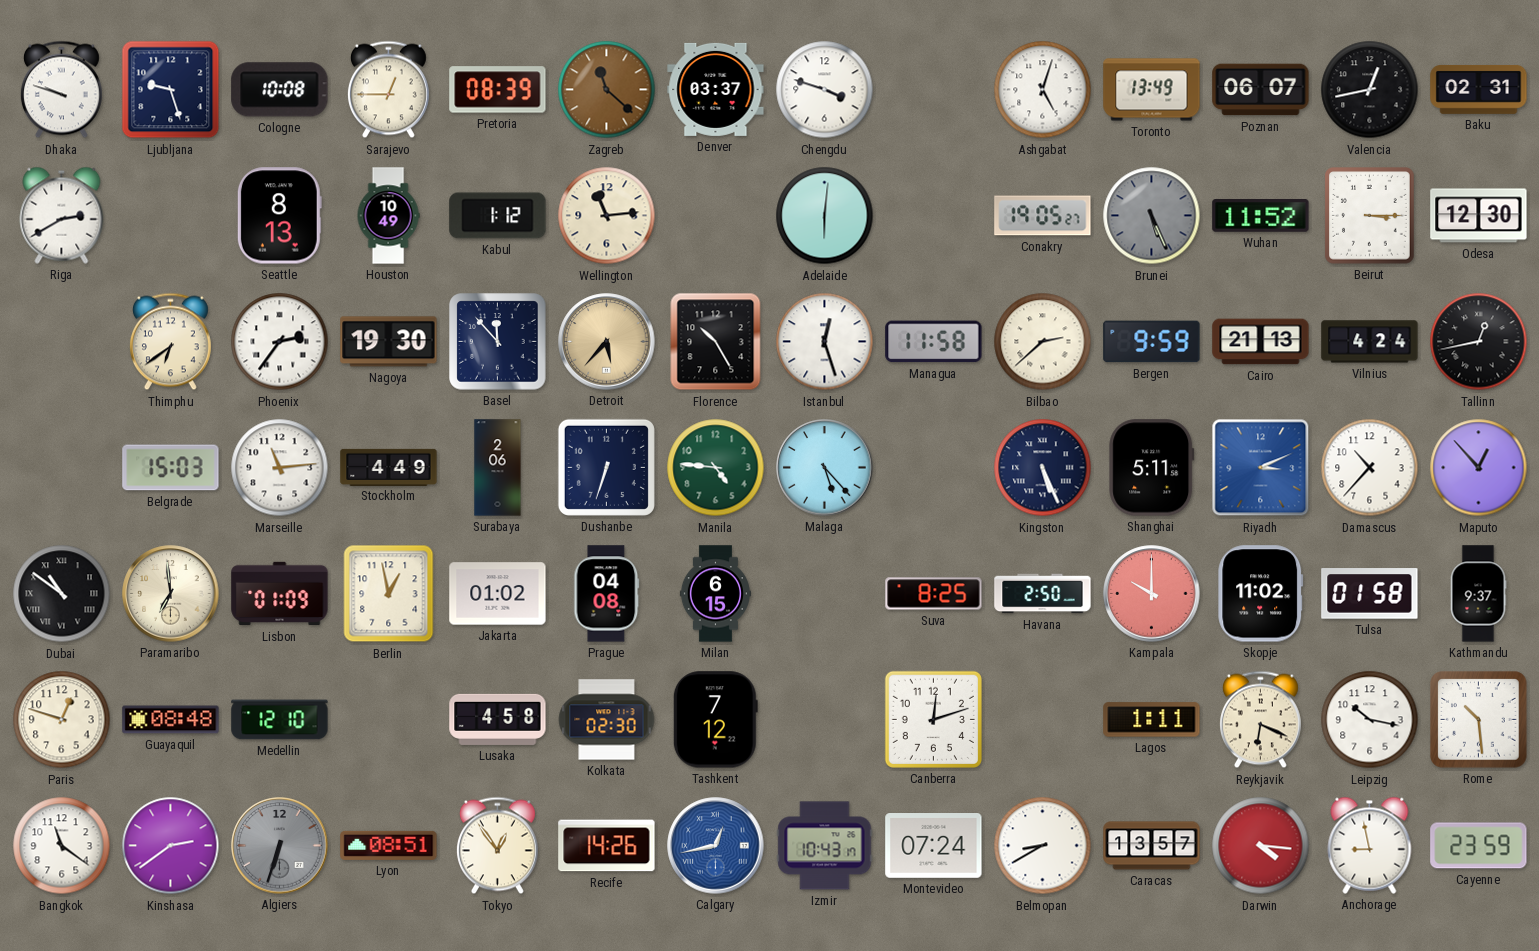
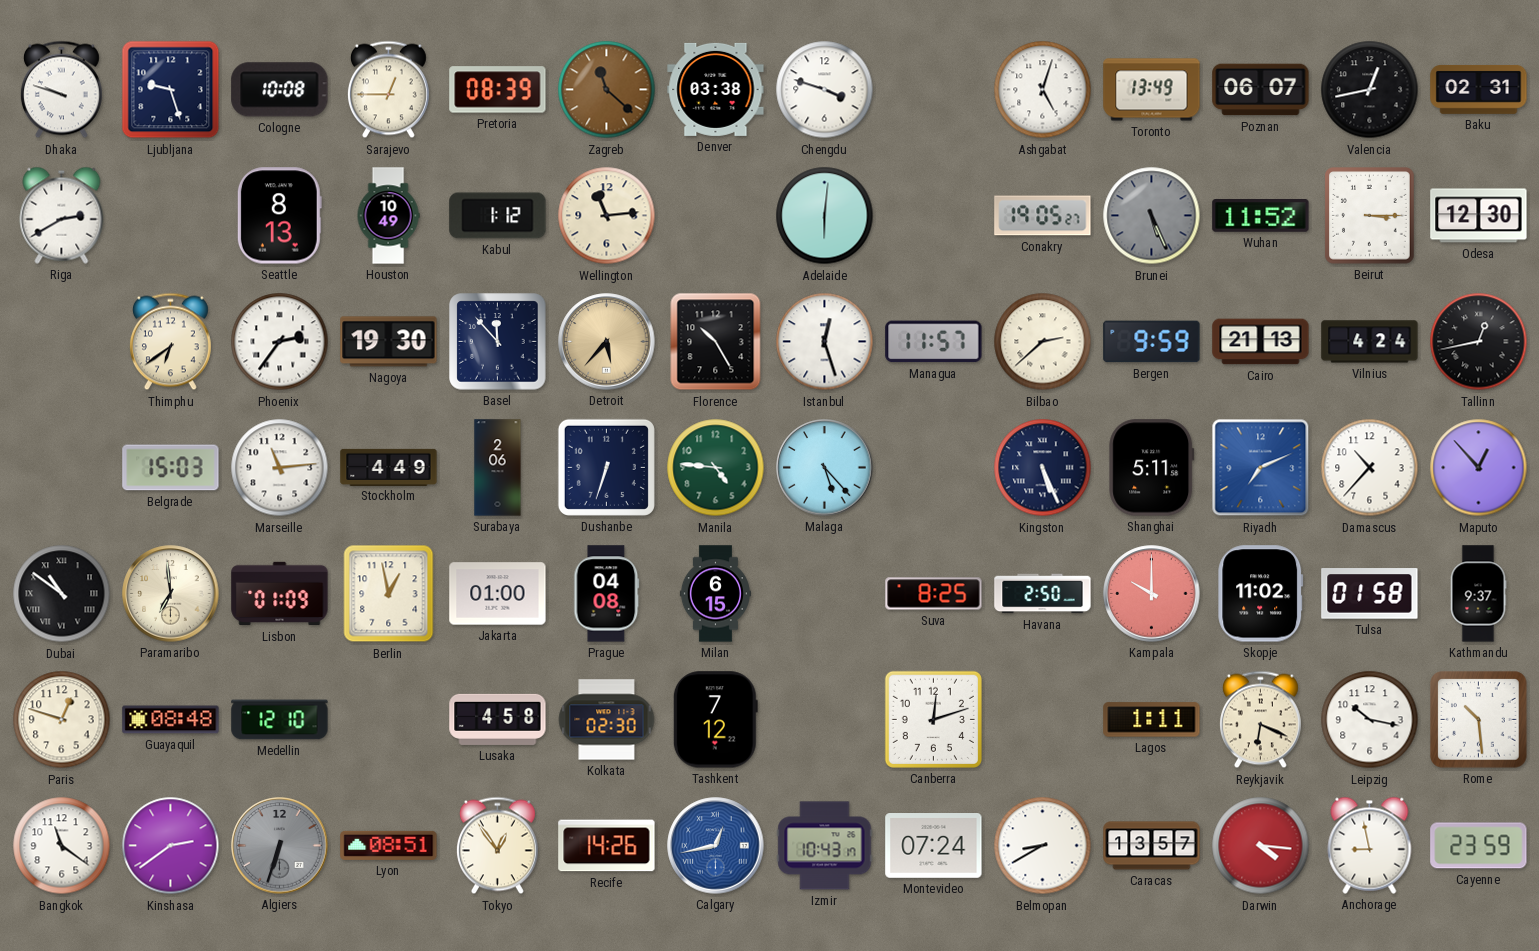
Denver: 03:37 -> 03:38 (716, 89)
Managua: 11:58 -> 11:57 (934, 342)
Riyadh: 3:11 -> 7:11 (1261, 468)
Jakarta: 01:02 -> 01:00 (498, 594)
